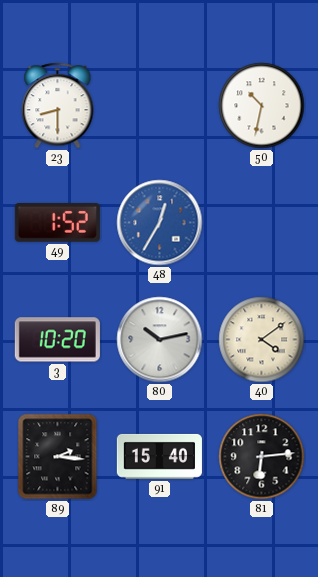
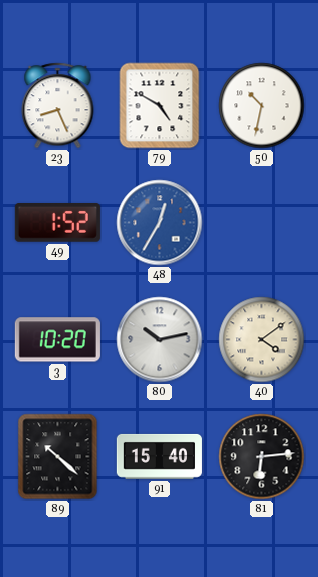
23: 8:30 -> 8:26 (58, 106)
79: none -> 4:50 (160, 106)
89: 2:16 -> 10:22 (58, 457)
